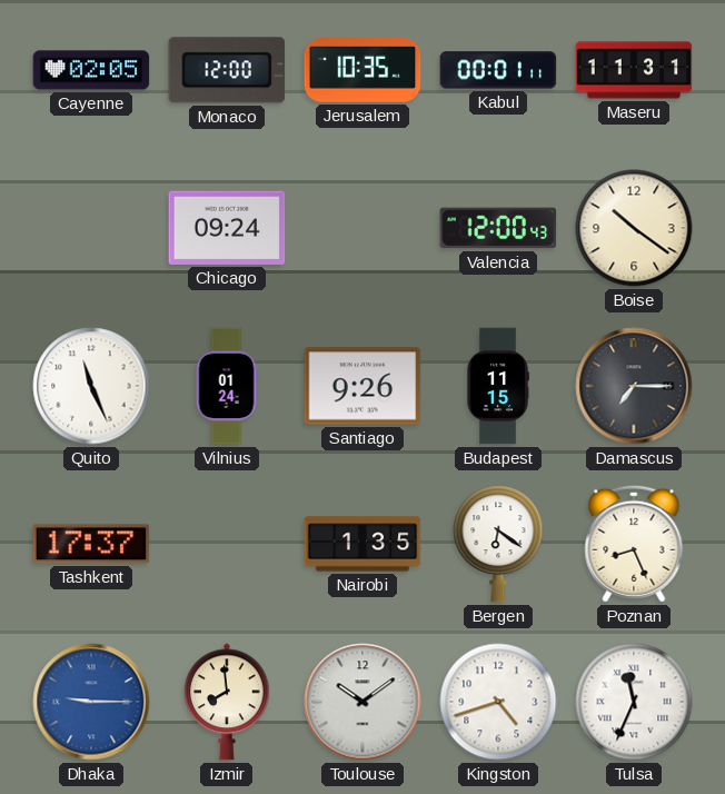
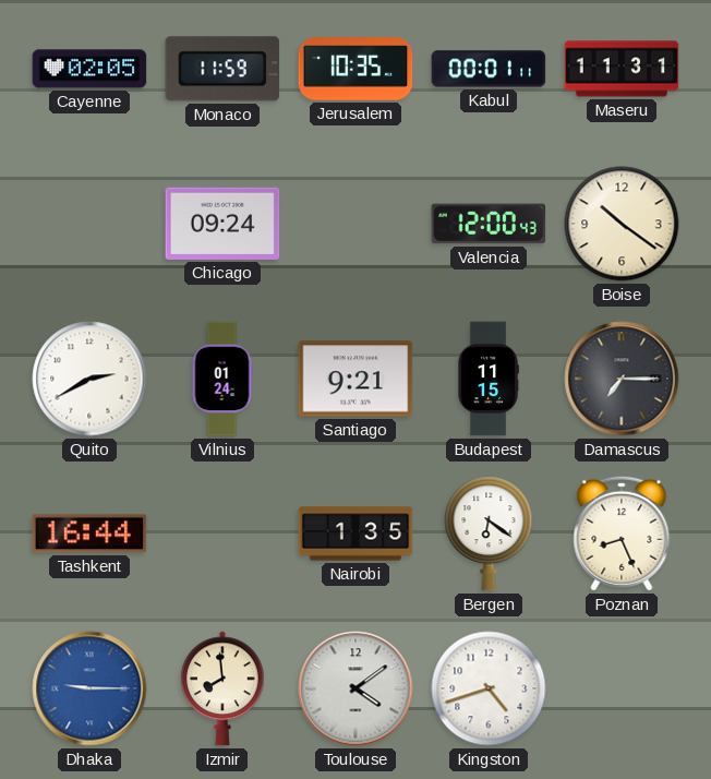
Monaco: 12:00 -> 11:59 (222, 69)
Quito: 11:26 -> 2:40 (89, 379)
Santiago: 9:26 -> 9:21 (355, 379)
Tashkent: 17:37 -> 16:44 (89, 534)
Toulouse: 10:09 -> 4:09 (355, 688)
Tulsa: 11:34 -> none (634, 702)
